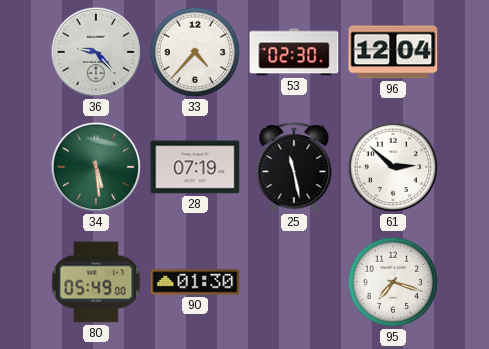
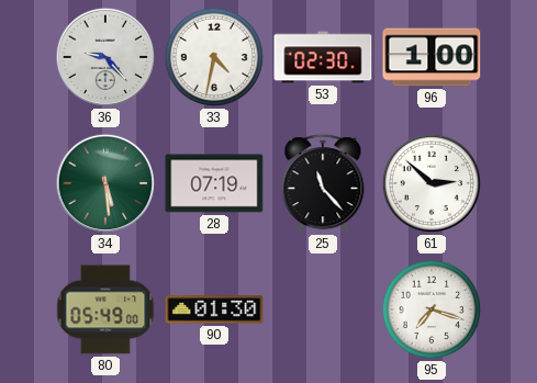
33: 4:37 -> 4:32 (214, 57)
96: 12:04 -> 1:00 (432, 57)
25: 11:28 -> 11:23 (323, 184)
